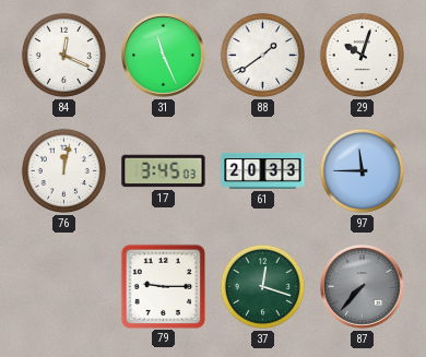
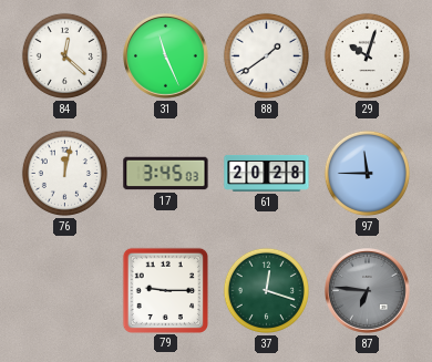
84: 12:19 -> 12:22 (64, 55)
61: 20:33 -> 20:28 (267, 173)
87: 7:37 -> 6:46 (368, 291)
